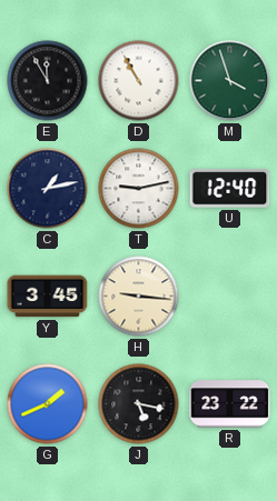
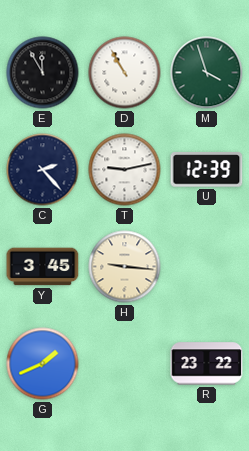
C: 1:13 -> 2:23 (43, 170)
U: 12:40 -> 12:39 (207, 170)
J: 5:17 -> none (139, 404)
